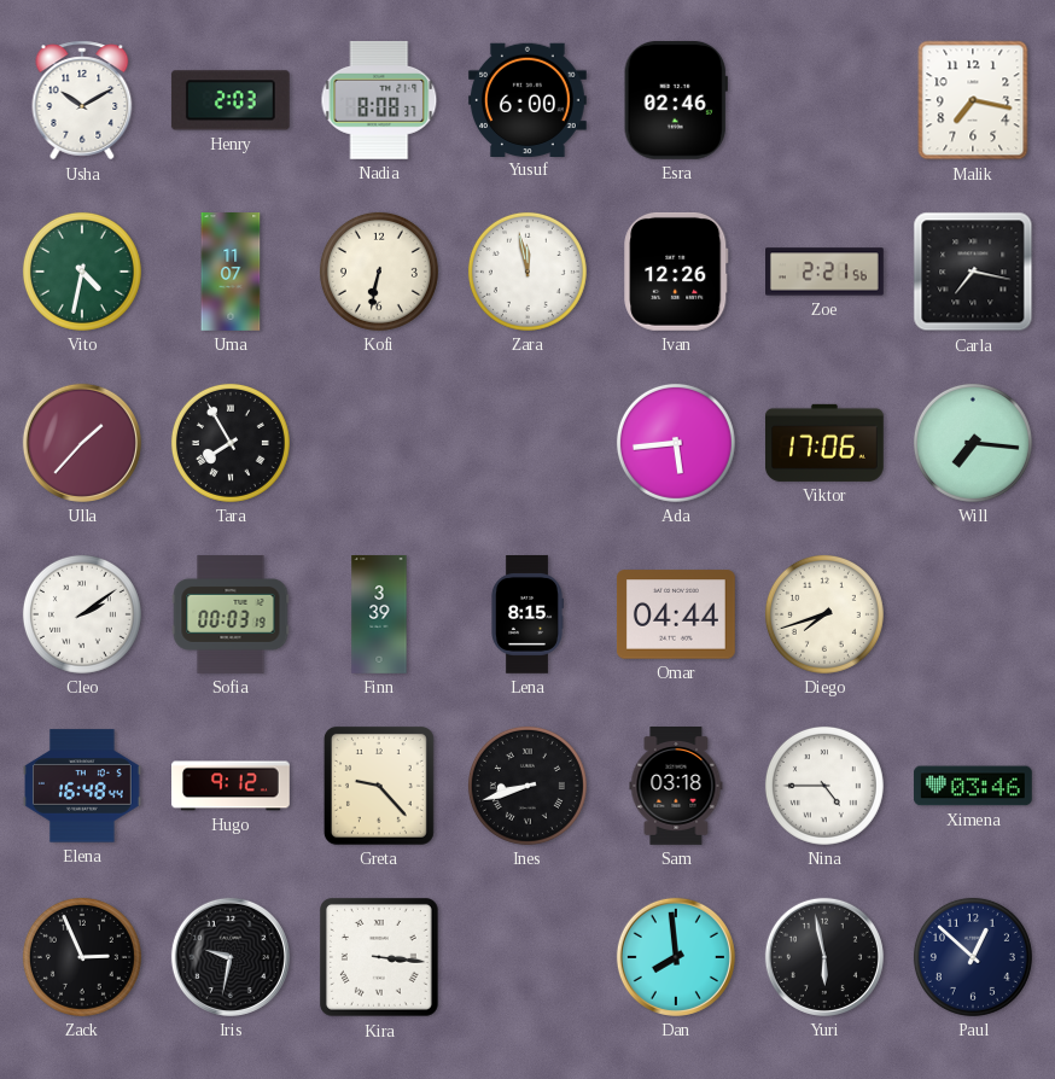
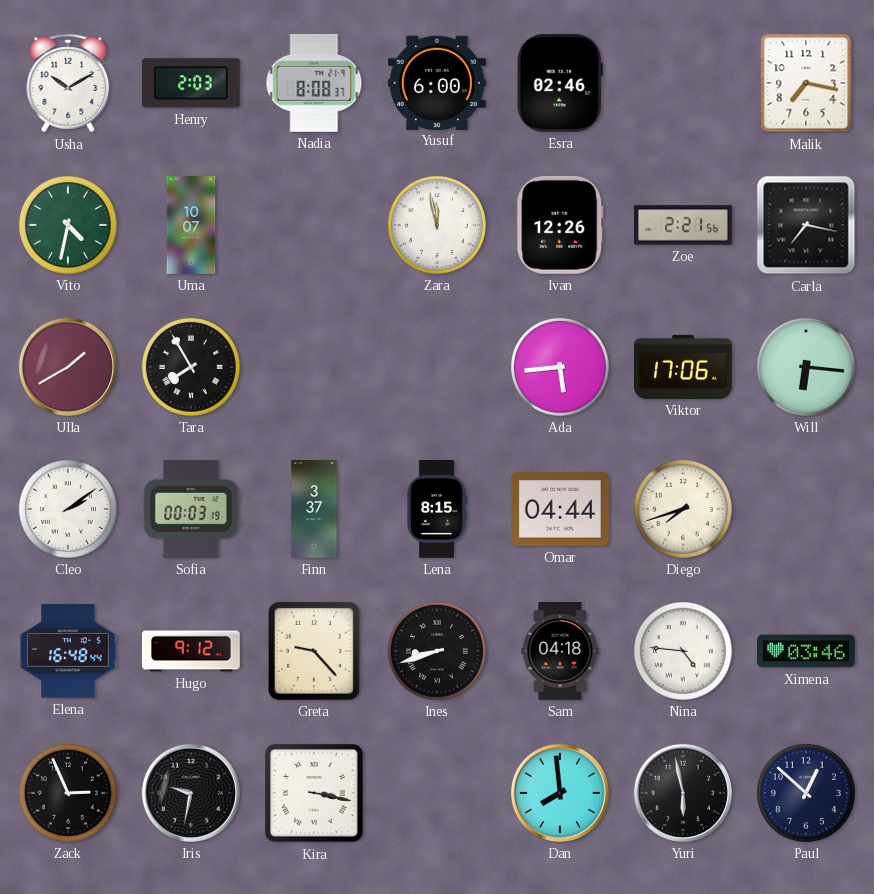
Uma: 11:07 -> 10:07 (191, 226)
Kofi: 6:32 -> none (379, 272)
Ulla: 1:37 -> 1:40 (68, 367)
Will: 7:16 -> 6:16 (806, 367)
Finn: 3:39 -> 3:37 (314, 510)
Sam: 03:18 -> 04:18 (560, 652)
Nina: 4:45 -> 4:46 (683, 651)
Kira: 3:16 -> 3:17 (314, 793)
